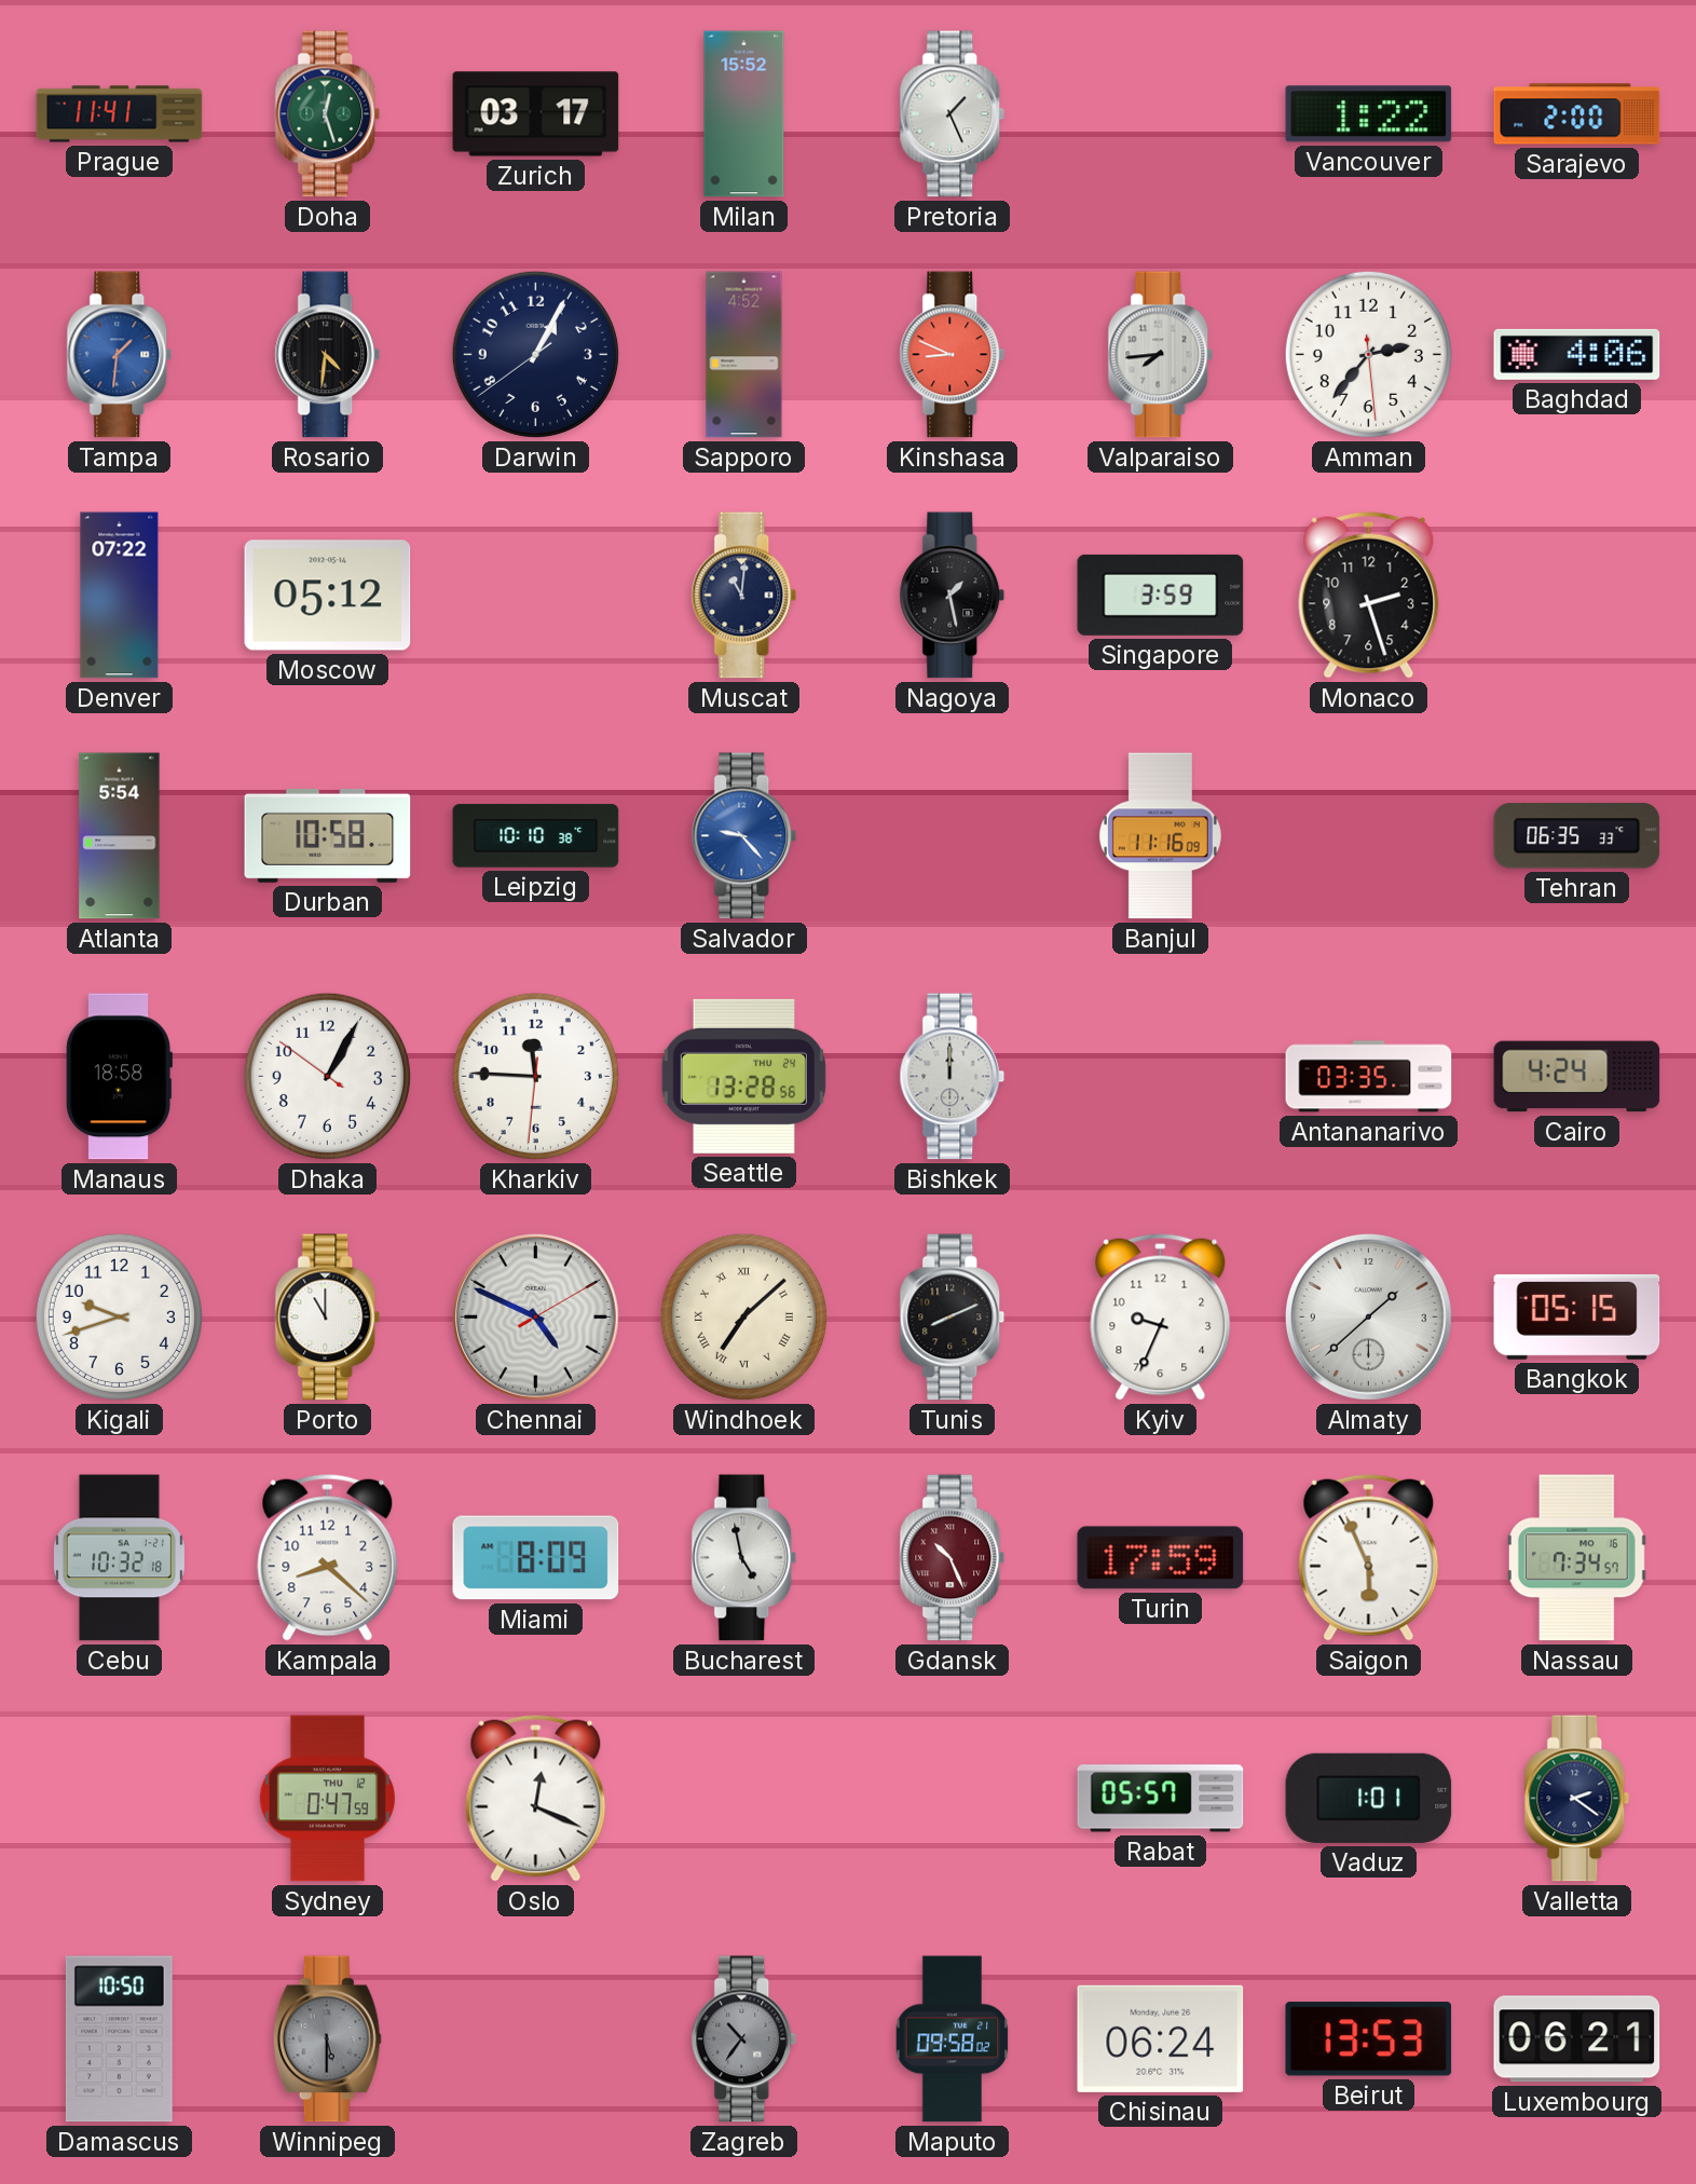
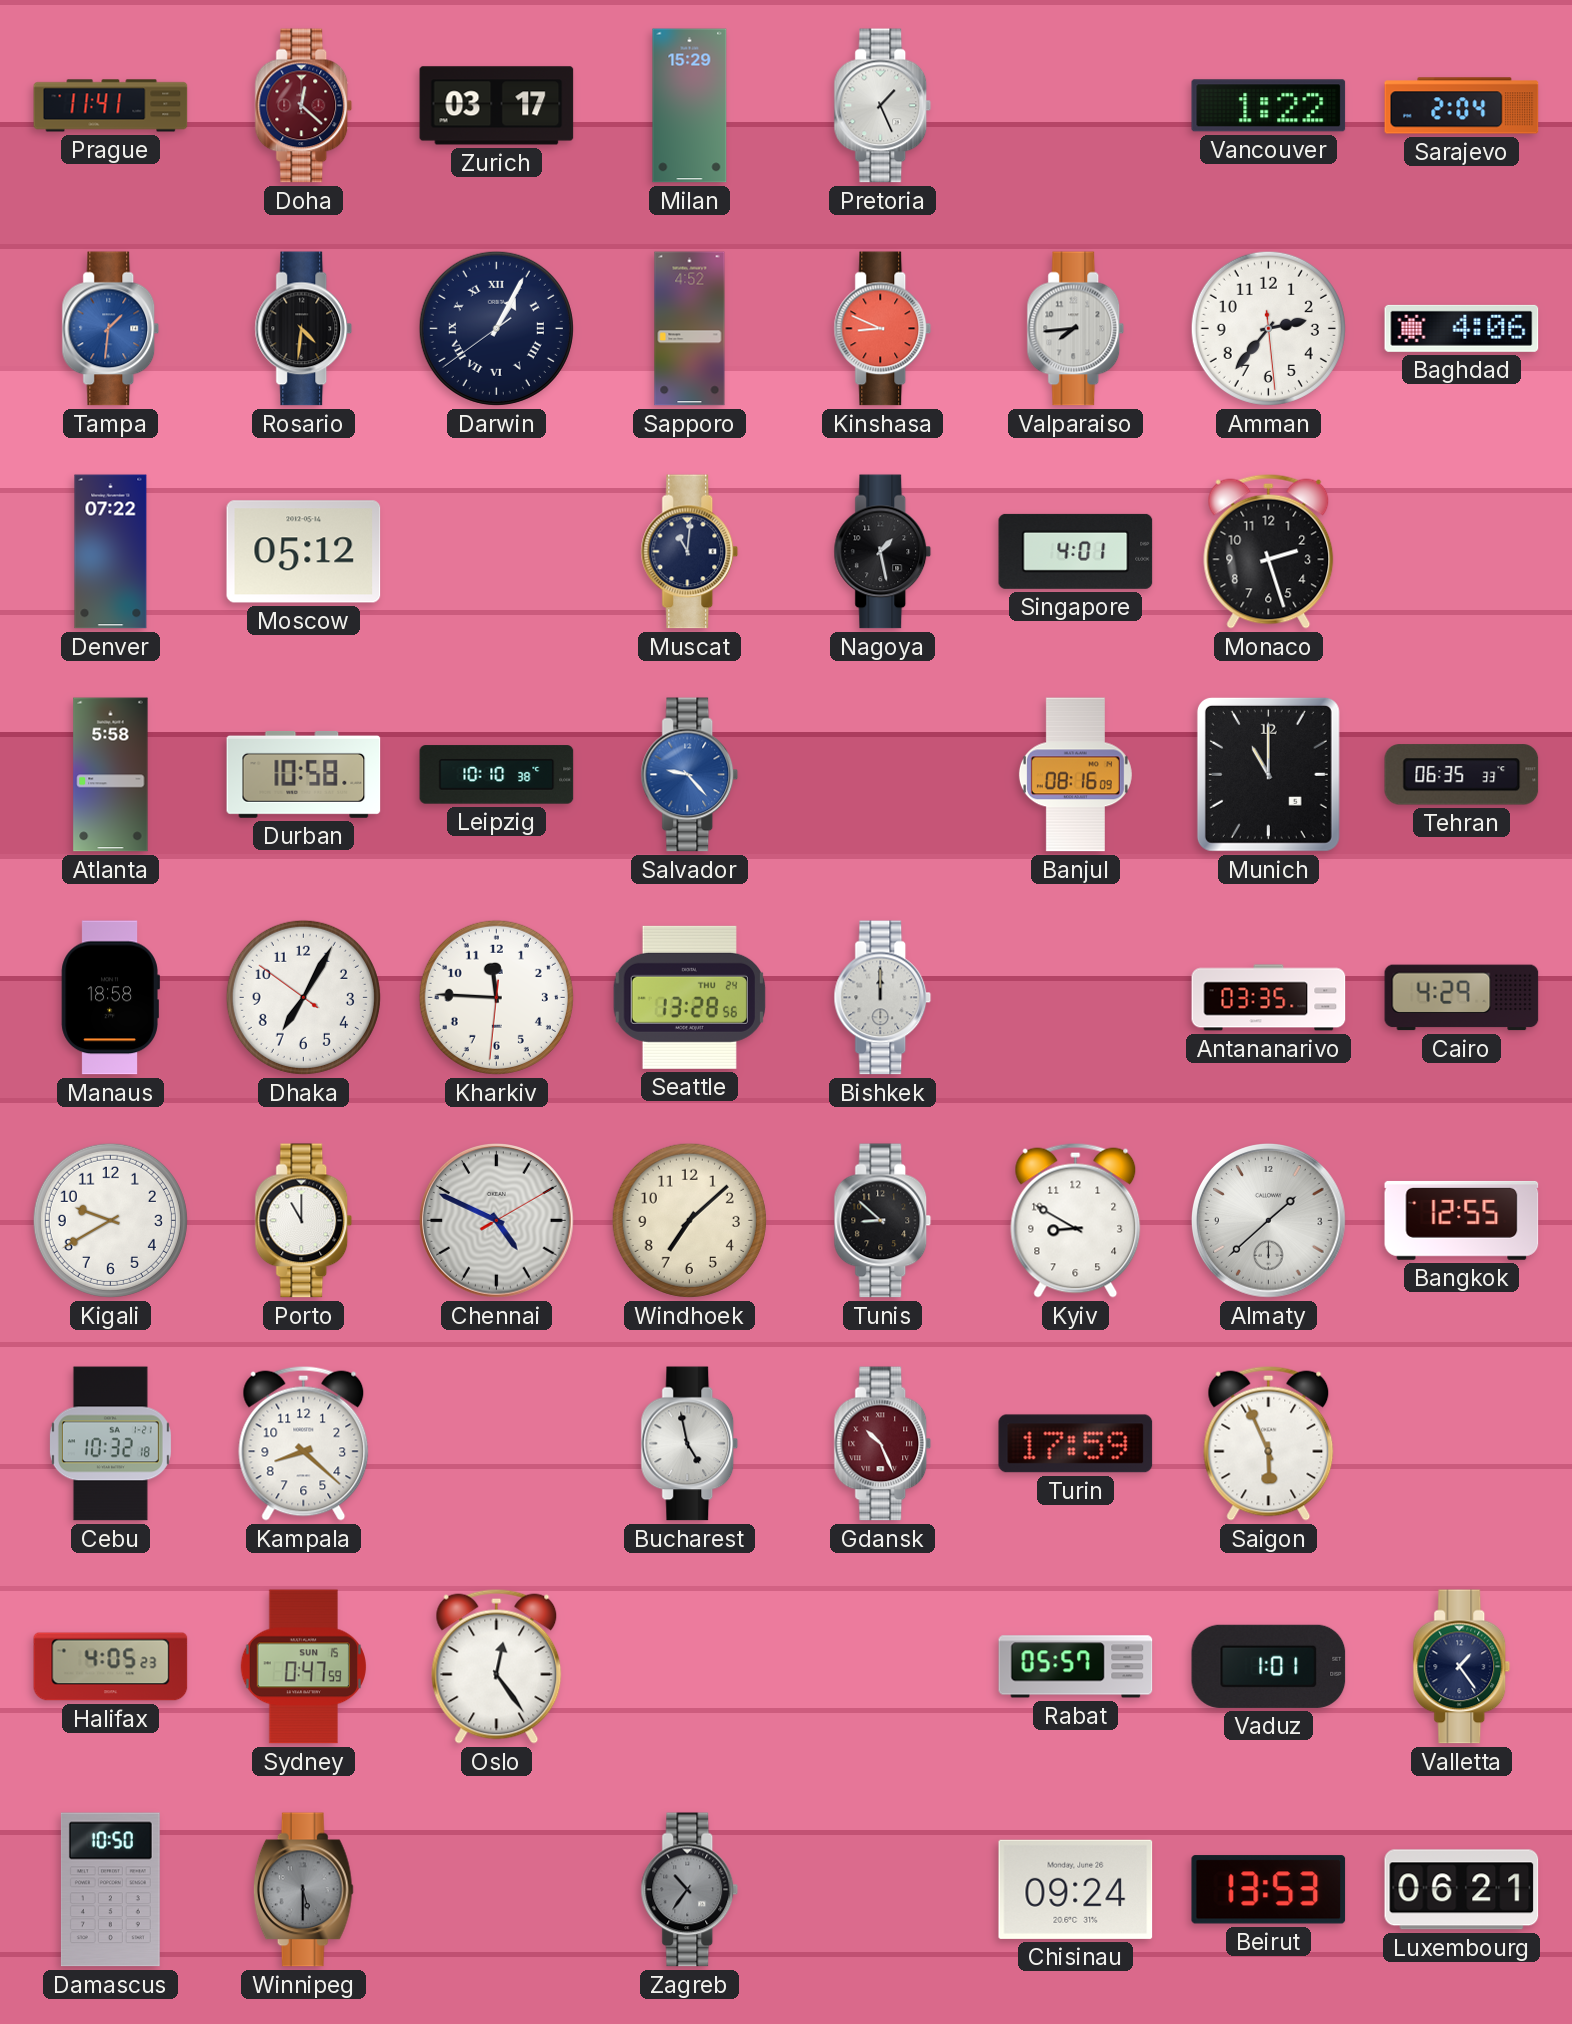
Doha: 12:27 -> 12:22 (304, 106)
Doha dial: green -> burgundy (304, 106)
Milan: 15:52 -> 15:29 (690, 106)
Sarajevo: 2:00 -> 2:04 (1462, 106)
Darwin numerals: Arabic -> Roman (496, 328)
Singapore: 3:59 -> 4:01 (1076, 551)
Atlanta: 5:54 -> 5:58 (111, 775)
Banjul: 11:16 -> 08:16 (1075, 775)
Munich: none -> 11:00 (1268, 774)
Dhaka: 1:04 -> 7:04 (303, 997)
Cairo: 4:24 -> 4:29 (1462, 998)
Kigali: 9:42 -> 9:40 (110, 1220)
Windhoek numerals: Roman -> Arabic (689, 1220)
Tunis: 8:11 -> 8:52 (883, 1221)
Kyiv: 9:34 -> 8:50 (1076, 1220)
Bangkok: 05:15 -> 12:55 (1462, 1220)
Miami: 8:09 -> none (536, 1558)
Nassau: 7:34 -> none (1576, 1558)
Halifax: none -> 4:05 (111, 1667)
Sydney date: THU 12 -> SUN 15 (303, 1667)
Oslo: 12:19 -> 12:24 (497, 1666)
Valletta: 2:21 -> 1:24 (1462, 1667)
Maputo: 09:58 -> none (953, 2039)
Chisinau: 06:24 -> 09:24 (1076, 1889)
